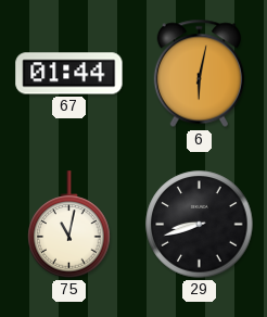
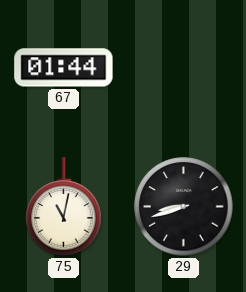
6: 6:02 -> none (199, 74)
